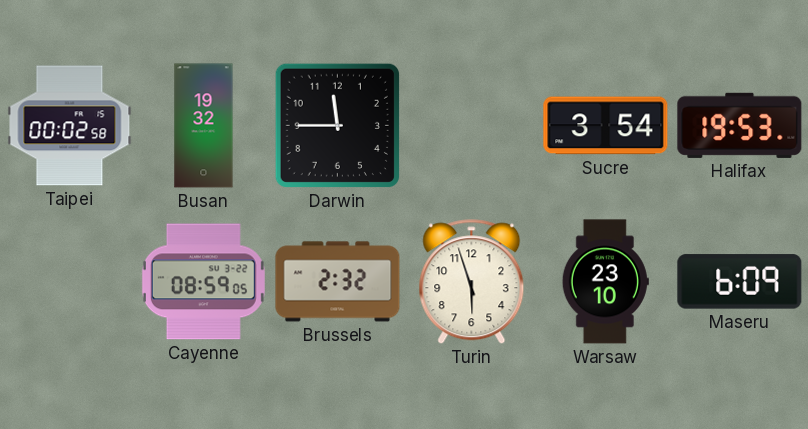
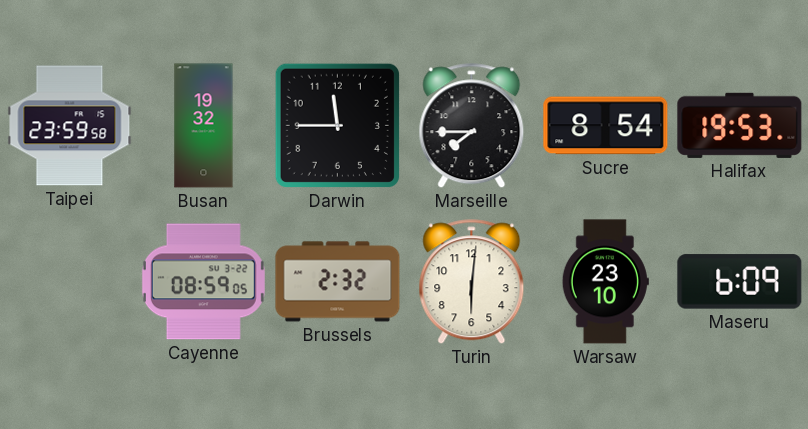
Taipei: 00:02 -> 23:59 (70, 126)
Marseille: none -> 7:45 (472, 126)
Sucre: 3:54 -> 8:54 (606, 126)
Turin: 5:57 -> 6:01 (472, 282)
